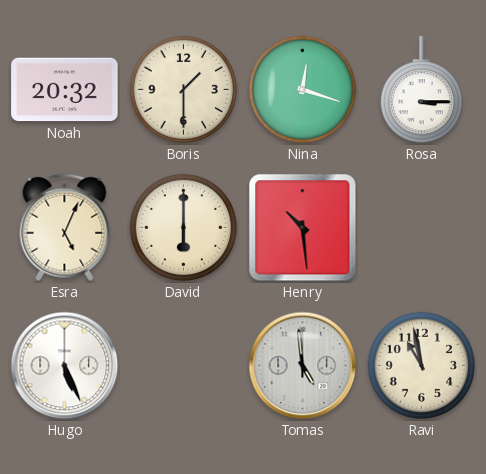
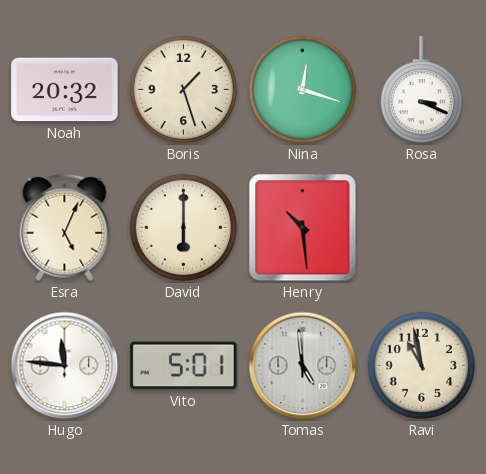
Boris: 1:30 -> 1:27 (183, 89)
Rosa: 3:15 -> 3:19 (421, 90)
Hugo: 5:26 -> 11:46 (65, 366)
Vito: none -> 5:01 (184, 366)
